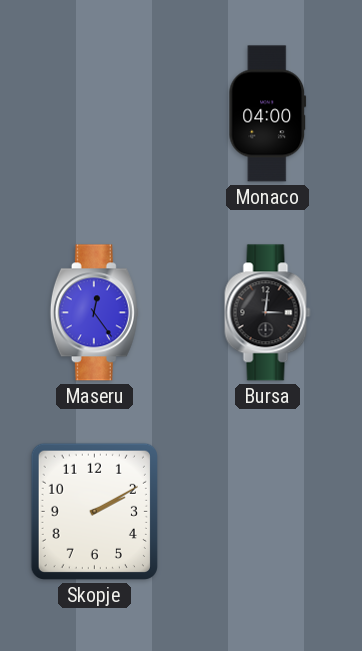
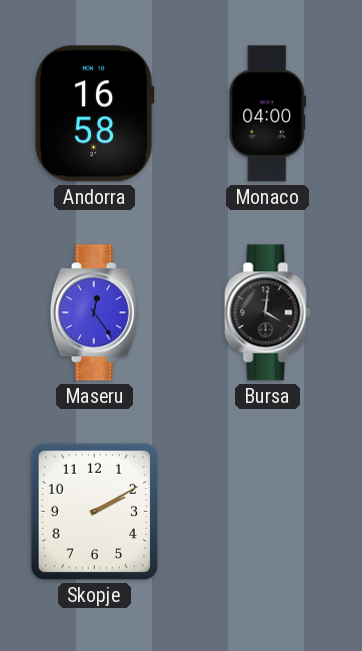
Andorra: none -> 16:58 (94, 114)
Bursa: 3:01 -> 4:01 (268, 313)
